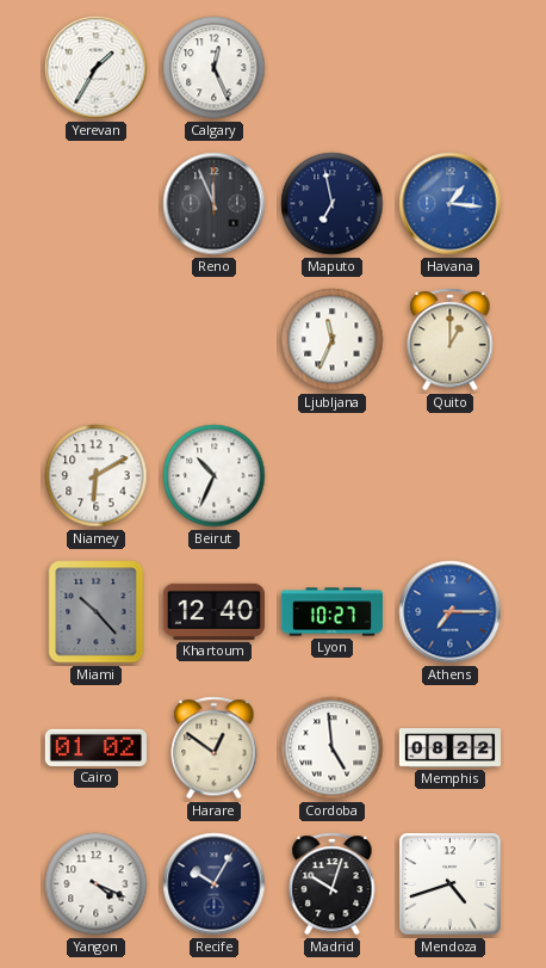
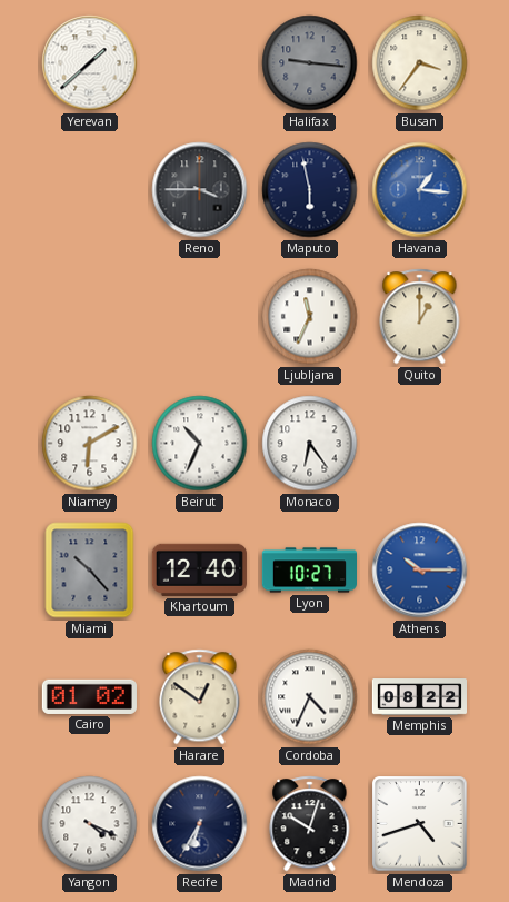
Yerevan: 1:35 -> 1:38 (90, 63)
Calgary: 12:26 -> none (215, 68)
Halifax: none -> 9:16 (310, 63)
Busan: none -> 3:36 (420, 63)
Reno: 11:56 -> 3:45 (200, 190)
Maputo: 6:58 -> 5:58 (310, 190)
Monaco: none -> 6:24 (310, 444)
Athens: 7:15 -> 10:15 (420, 571)
Cordoba: 4:59 -> 4:34 (310, 697)
Recife: 10:05 -> 6:35 (200, 824)
